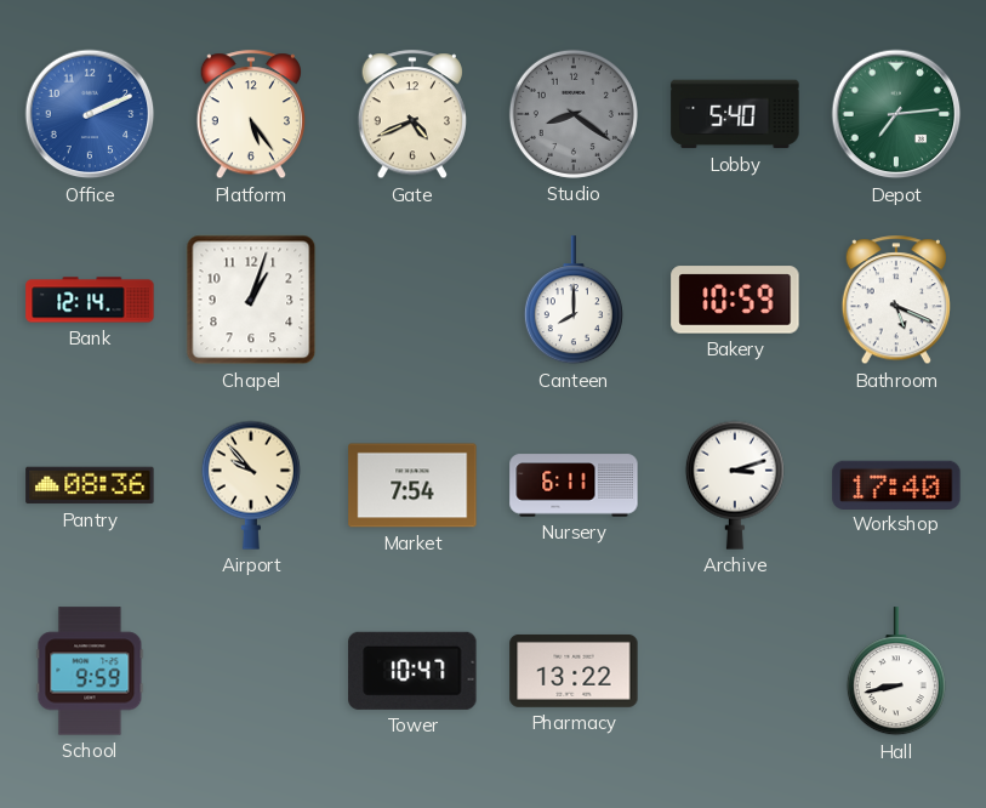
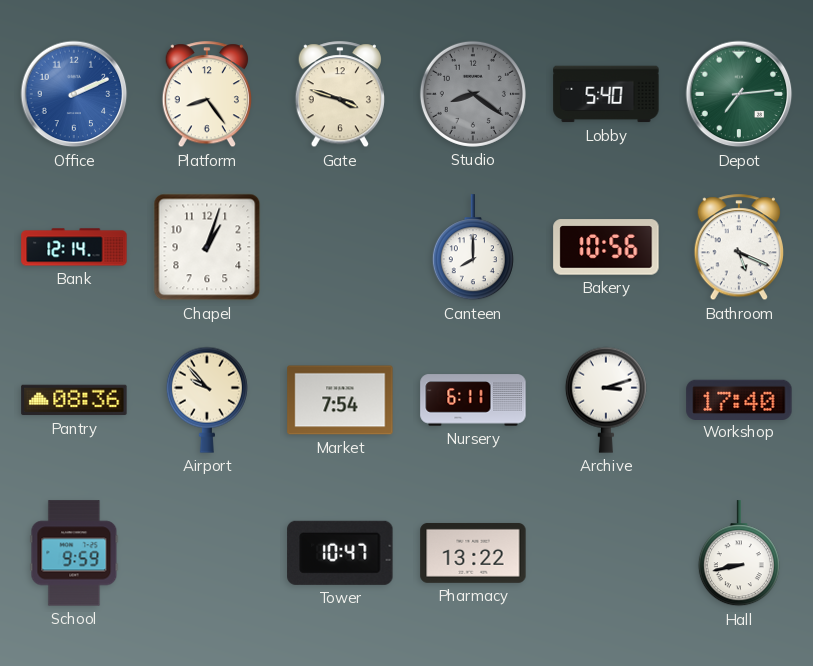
Platform: 5:24 -> 8:24 (206, 95)
Gate: 4:41 -> 3:48 (339, 95)
Bakery: 10:59 -> 10:56 (606, 247)
